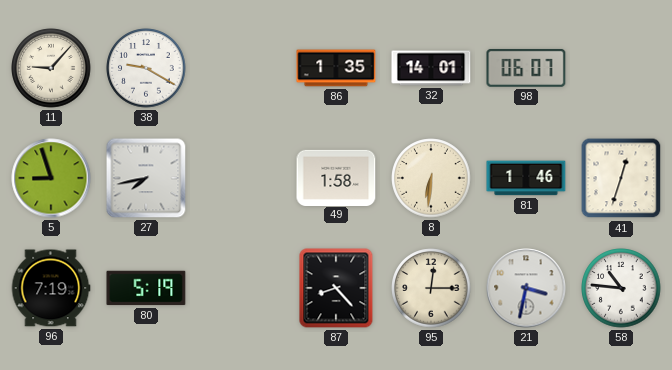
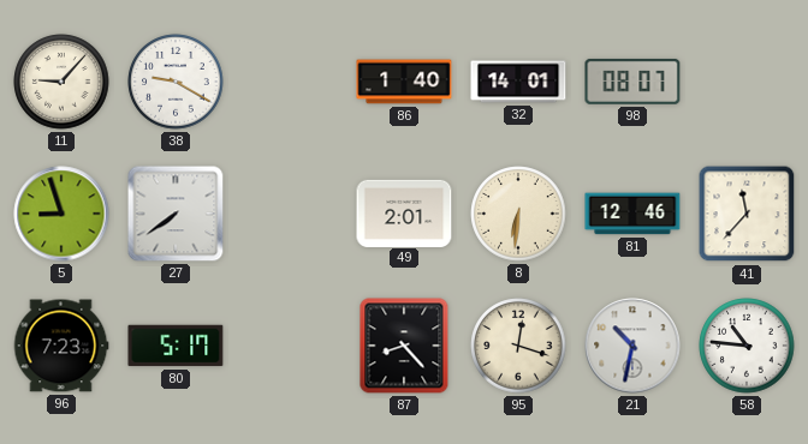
86: 1:35 -> 1:40 (404, 82)
98: 06:07 -> 08:07 (632, 82)
27: 7:43 -> 7:39 (176, 214)
49: 1:58 -> 2:01 (404, 212)
81: 1:46 -> 12:46 (632, 214)
41: 12:33 -> 11:37 (747, 214)
96: 7:19 -> 7:23 (61, 346)
80: 5:19 -> 5:17 (176, 346)
95: 12:15 -> 12:18 (518, 346)
21: 3:32 -> 10:32 (632, 346)
